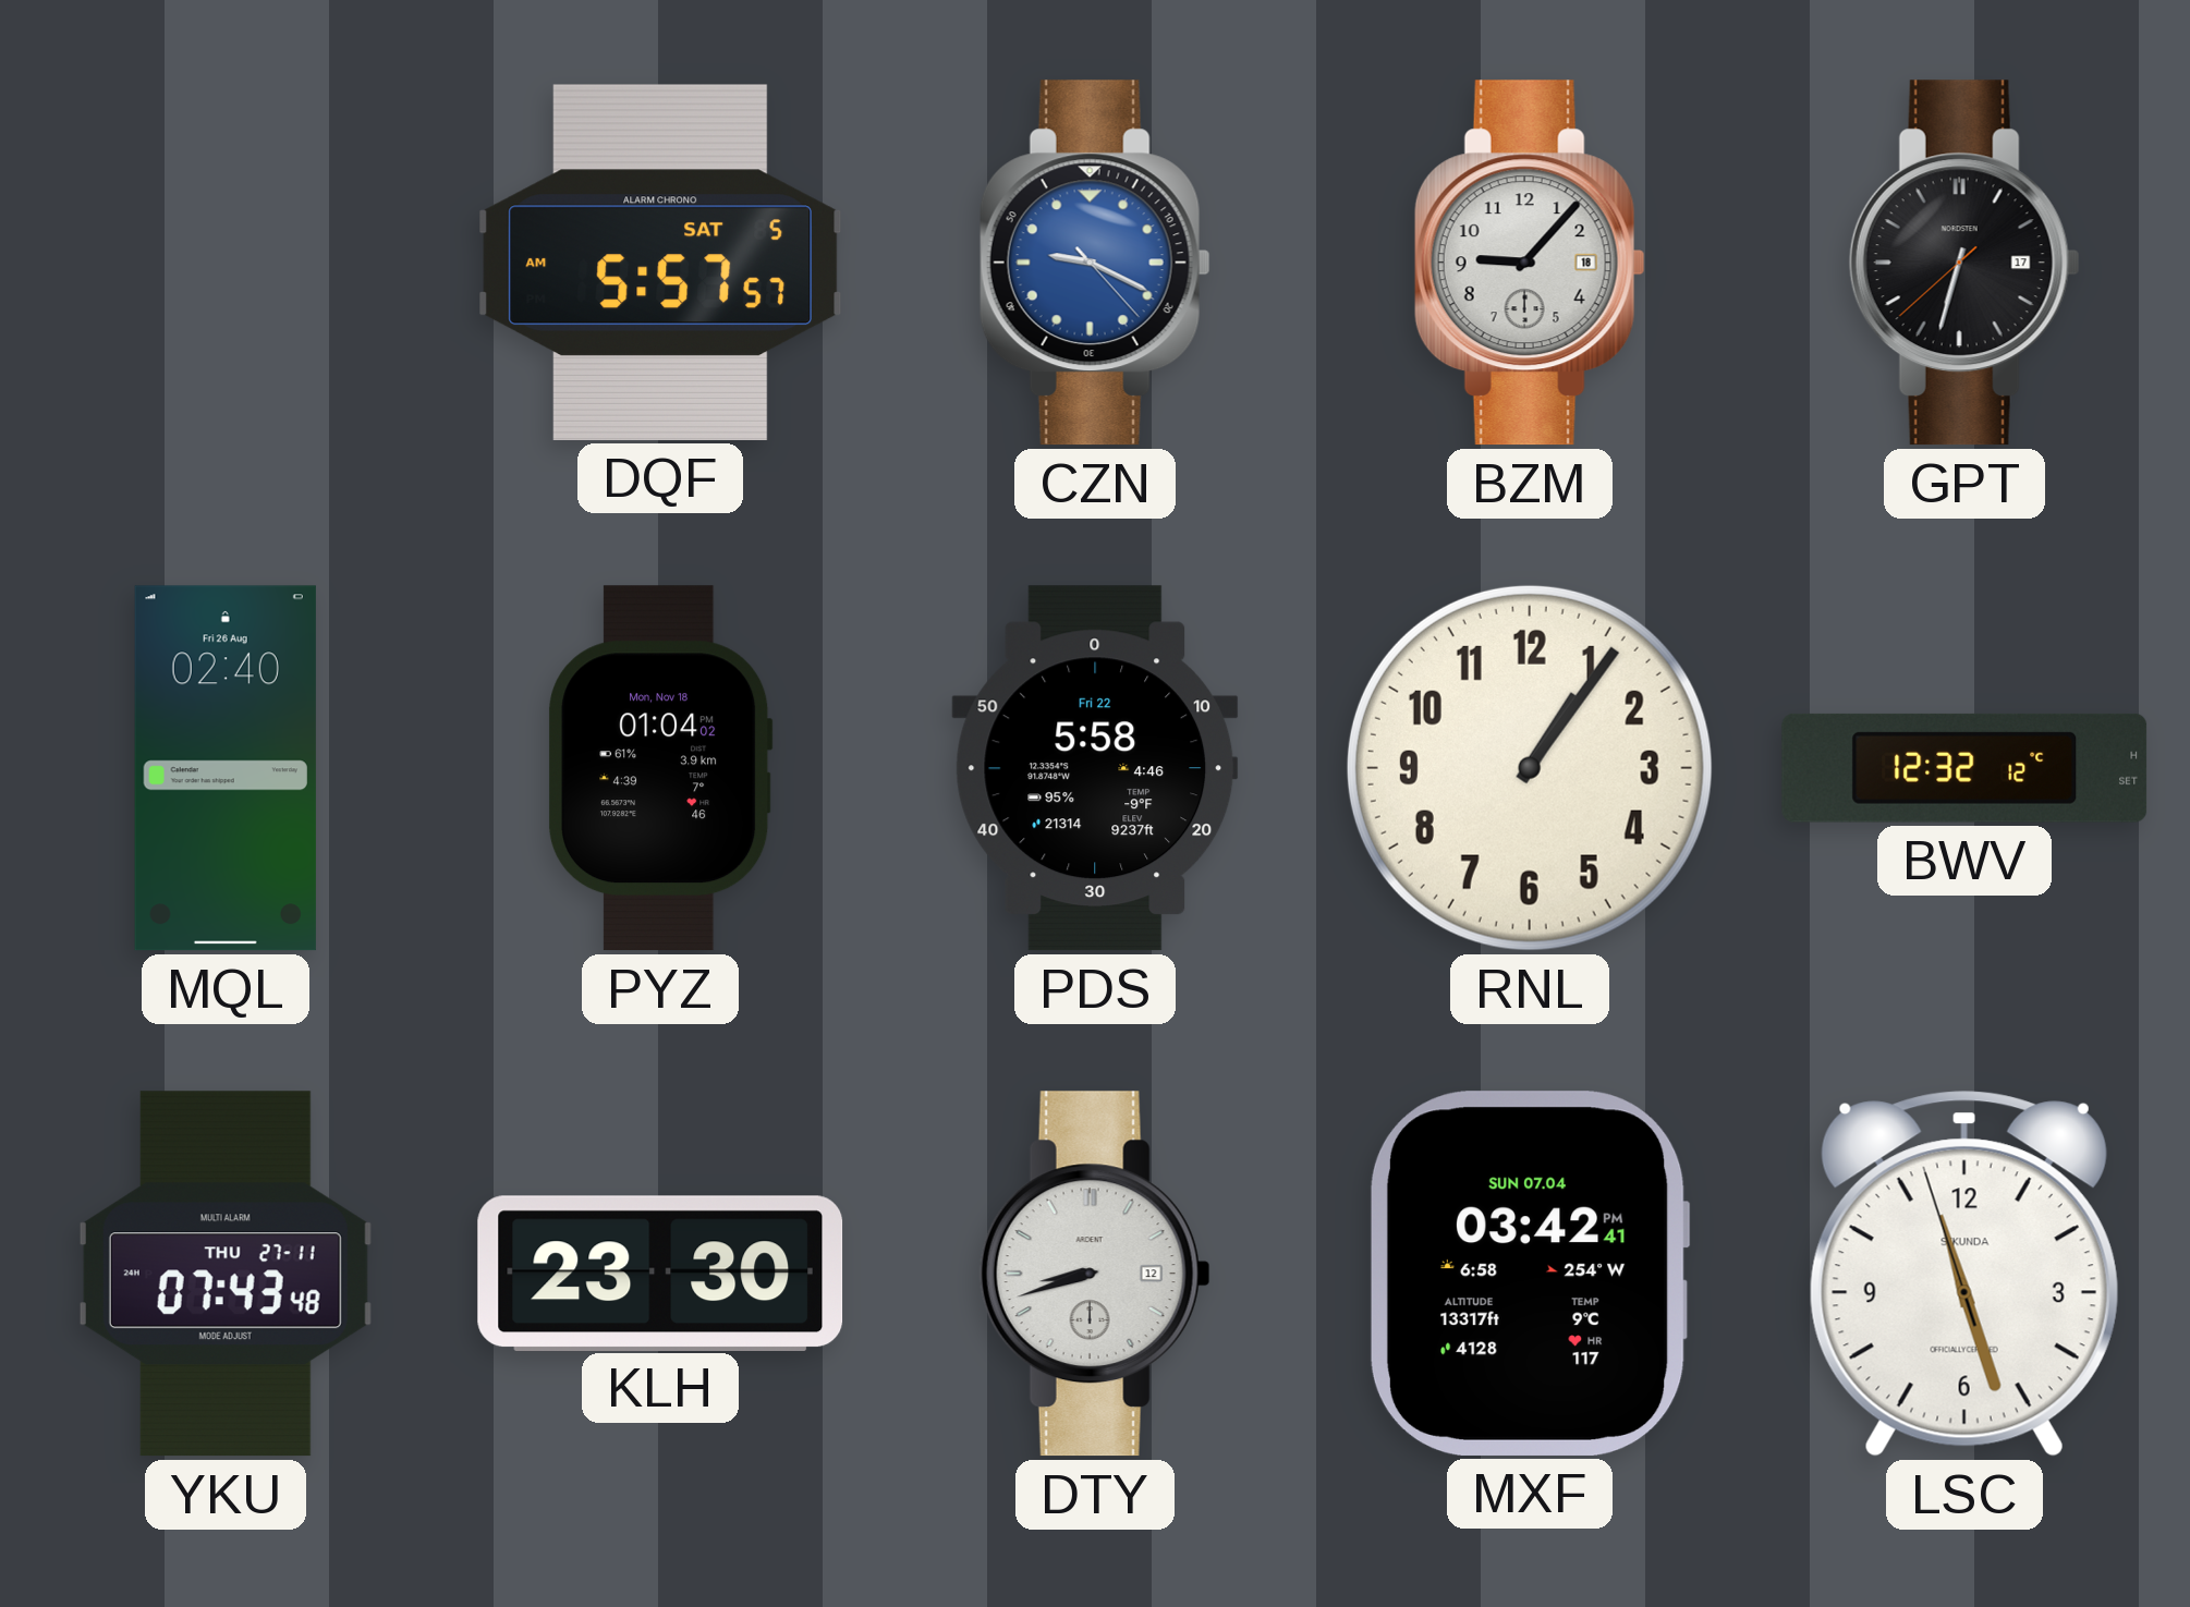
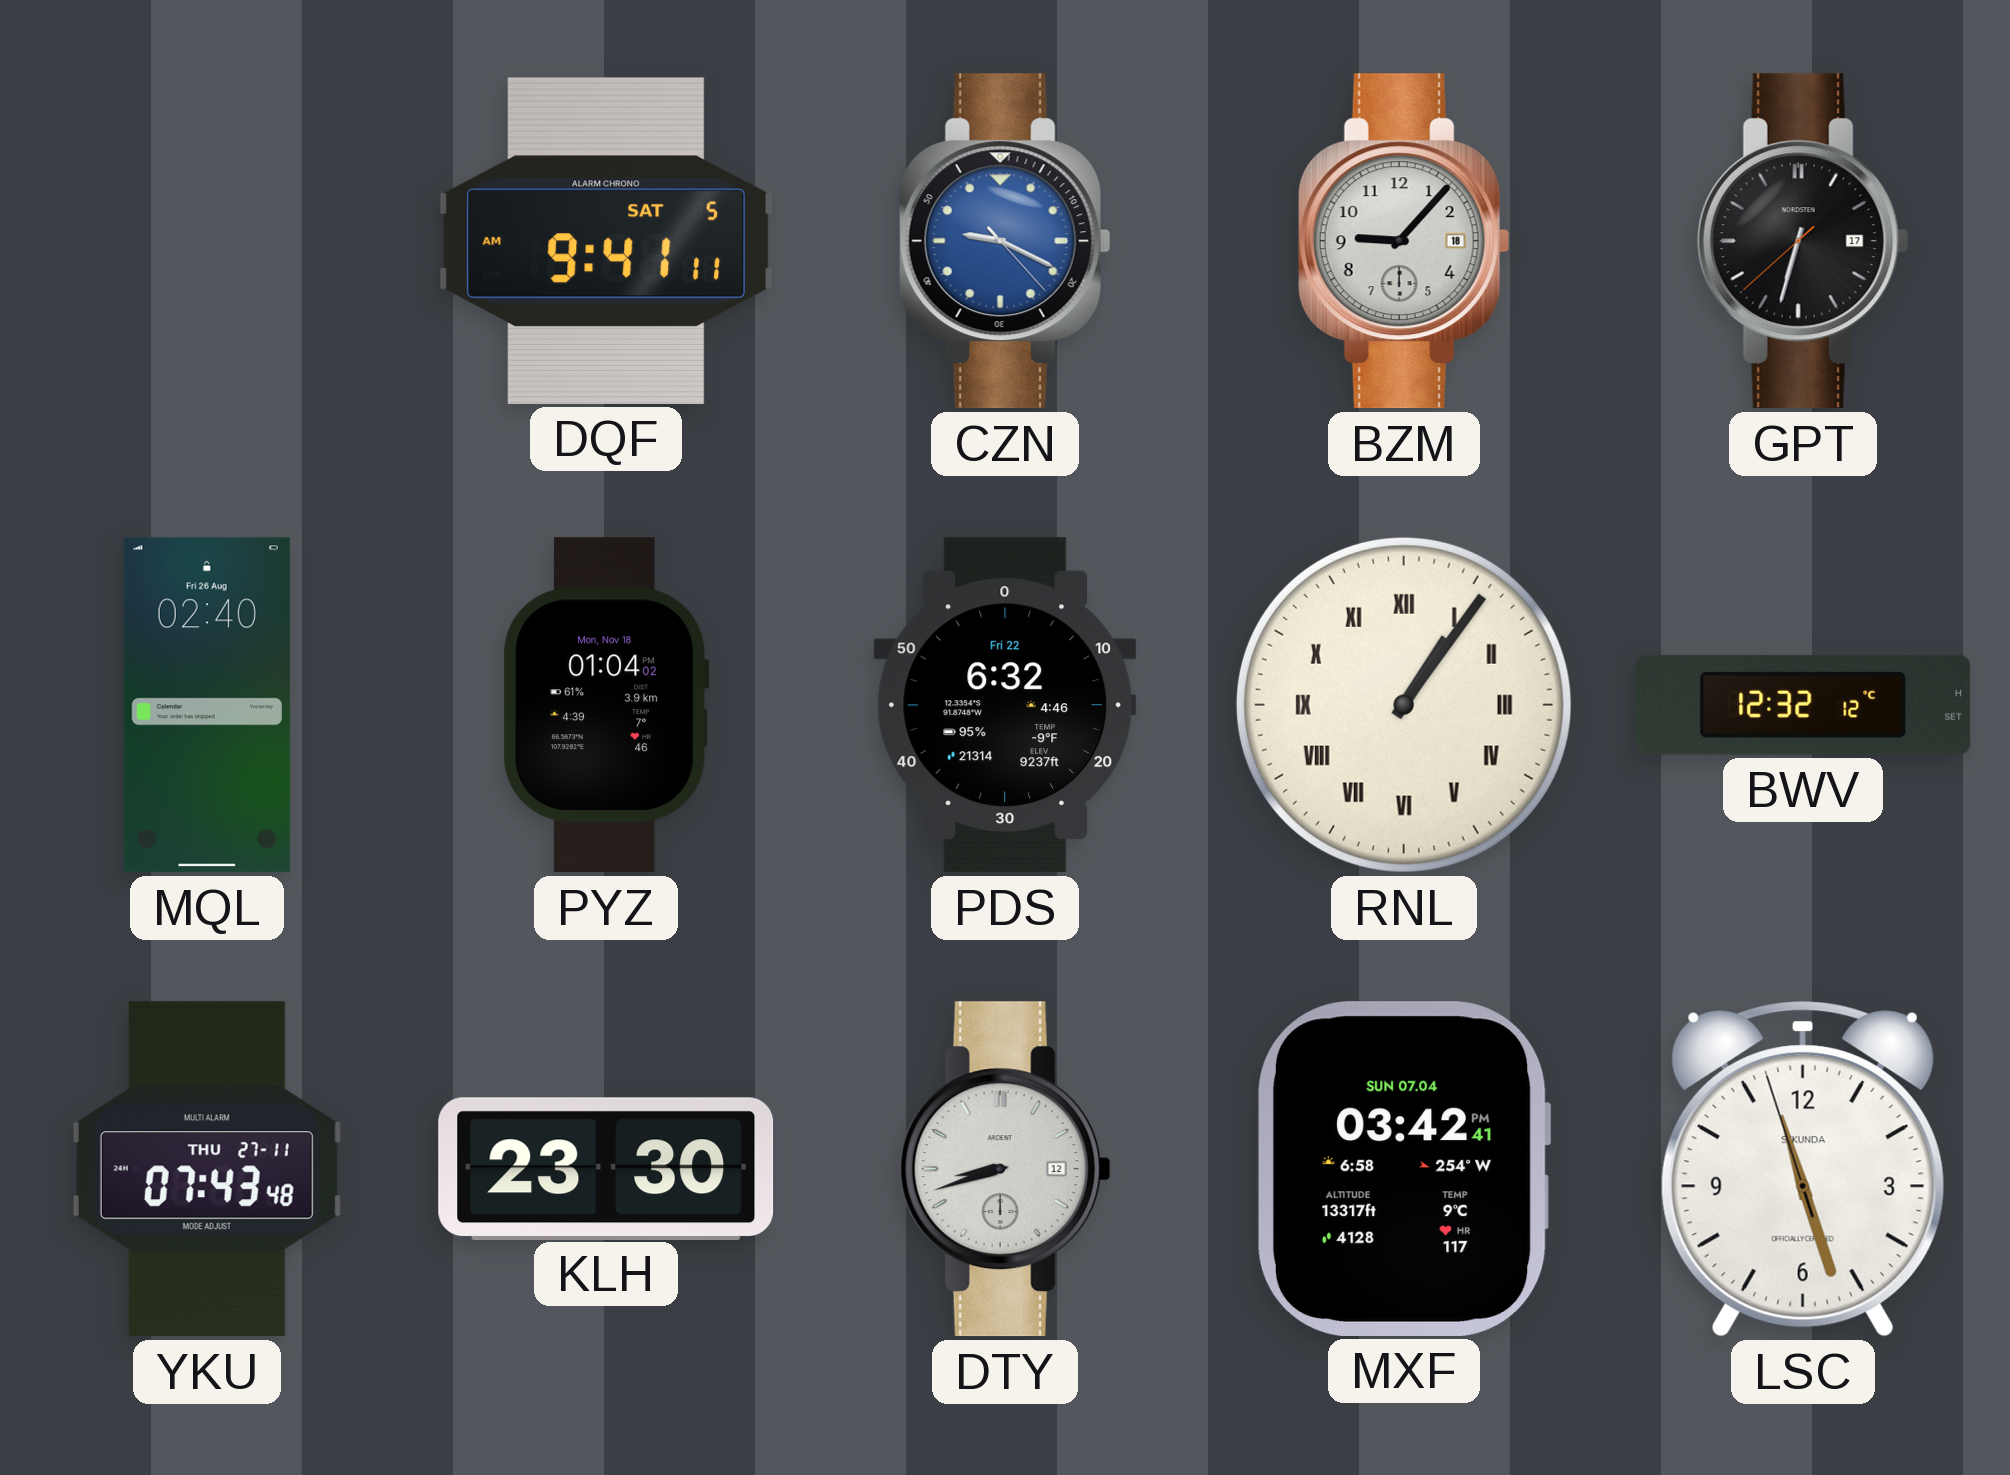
DQF: 5:57 -> 9:41 (606, 241)
PDS: 5:58 -> 6:32 (1005, 705)
RNL numerals: Arabic -> Roman (1404, 705)
